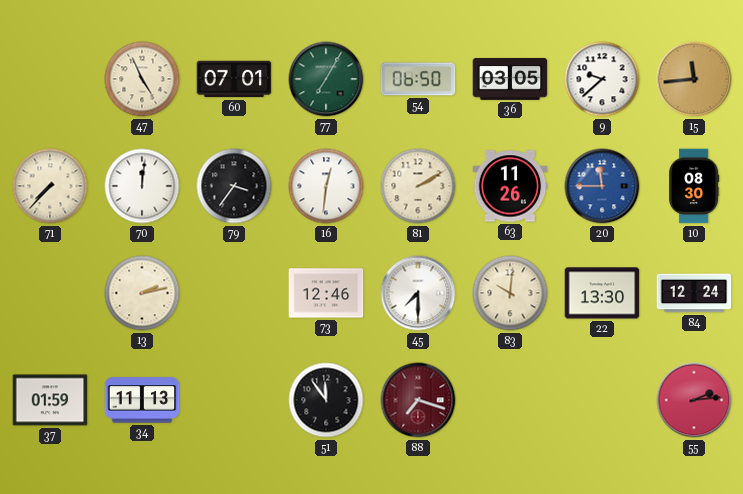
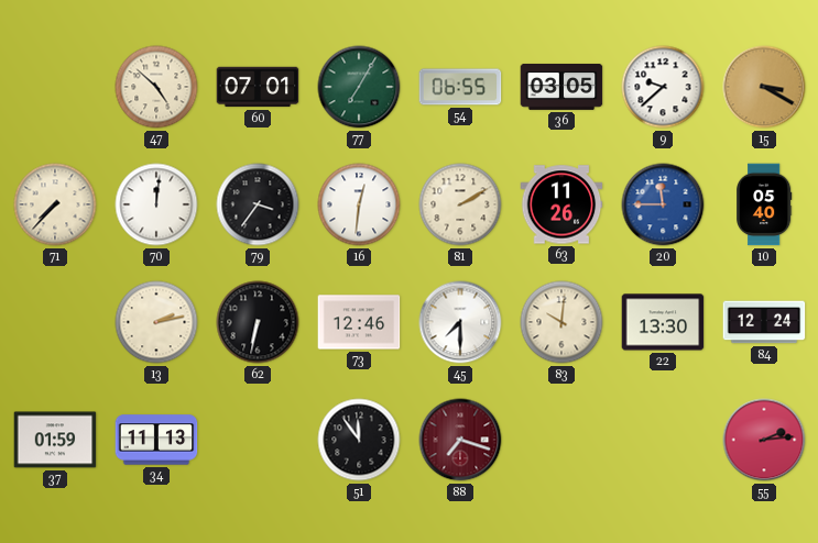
47: 4:56 -> 4:52 (156, 87)
54: 06:50 -> 06:55 (460, 87)
15: 11:44 -> 3:20 (764, 87)
10: 08:30 -> 05:40 (765, 204)
62: none -> 6:32 (258, 322)
